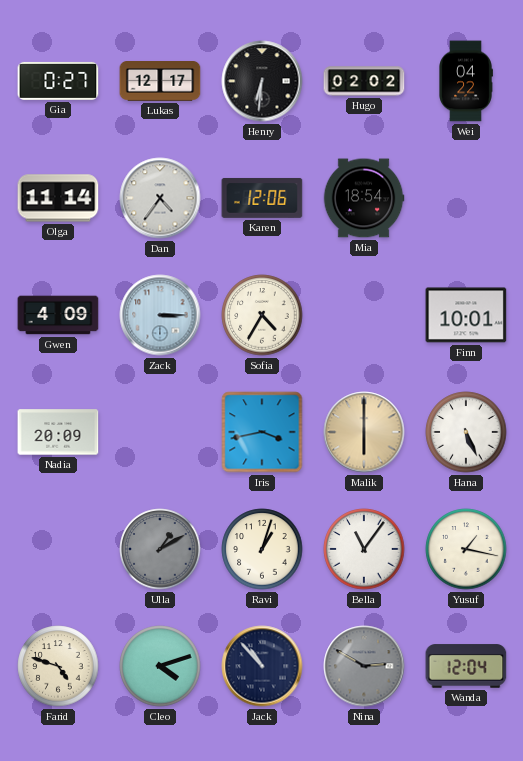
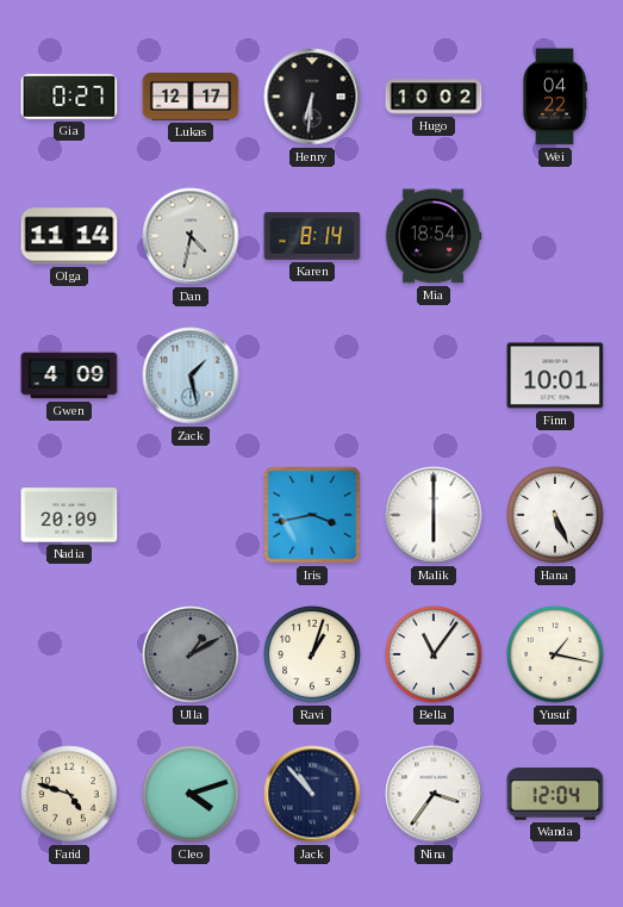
Hugo: 02:02 -> 10:02 (434, 97)
Dan: 4:36 -> 4:32 (191, 236)
Karen: 12:06 -> 8:14 (312, 236)
Zack: 3:15 -> 1:28 (191, 375)
Sofia: 4:35 -> none (262, 315)
Malik dial: champagne -> white (434, 515)
Nina: 2:50 -> 3:36 (434, 794)
Nina dial: grey -> white (434, 794)
